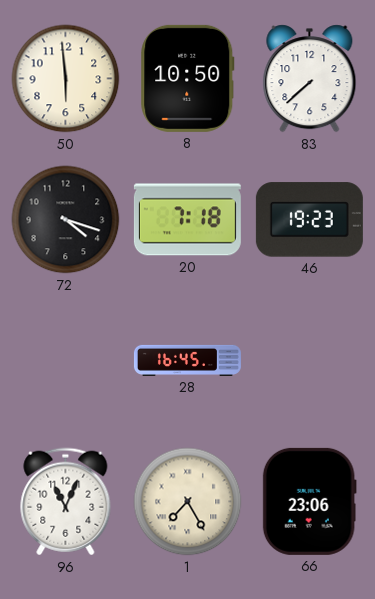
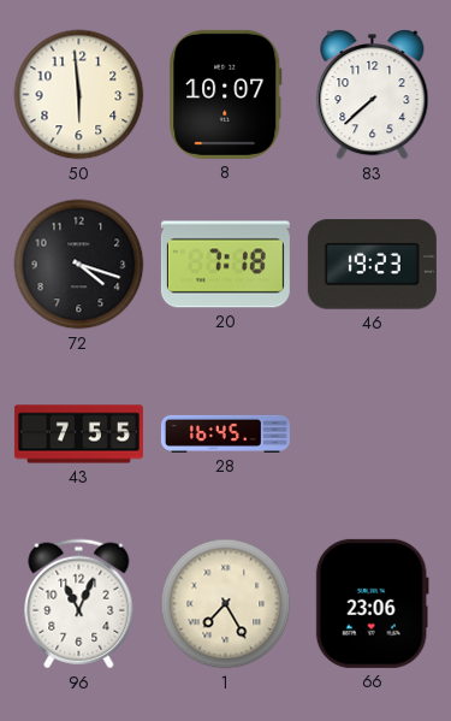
8: 10:50 -> 10:07 (226, 94)
43: none -> 7:55 (78, 435)
